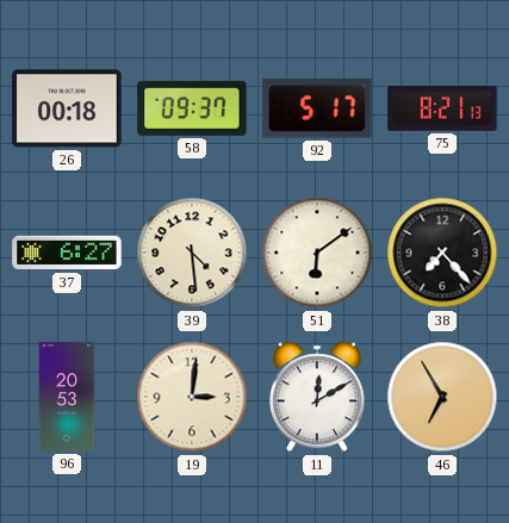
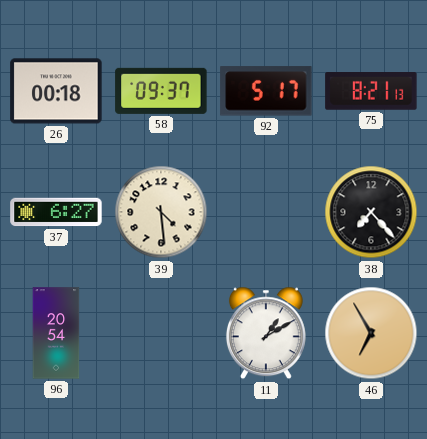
51: 6:09 -> none (317, 253)
96: 20:53 -> 20:54 (56, 333)
19: 3:01 -> none (192, 397)
11: 12:10 -> 1:10 (266, 333)
